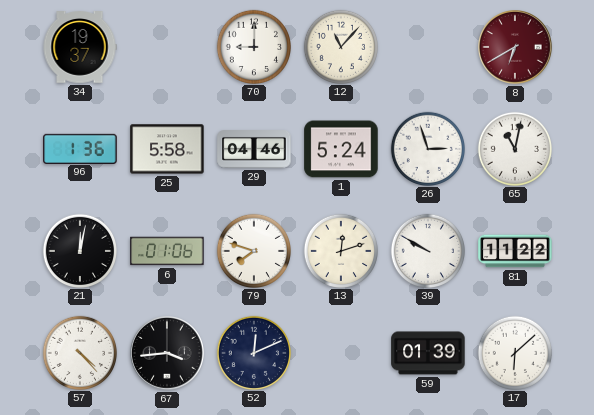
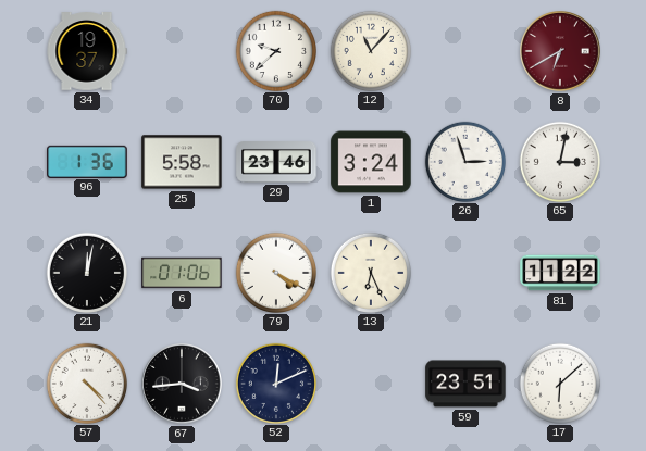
70: 9:00 -> 9:38 (275, 50)
29: 04:46 -> 23:46 (276, 162)
1: 5:24 -> 3:24 (371, 162)
65: 11:02 -> 3:02 (559, 161)
79: 7:48 -> 4:20 (275, 272)
13: 12:12 -> 6:26 (370, 272)
39: 9:50 -> none (427, 250)
59: 01:39 -> 23:51 (465, 384)
